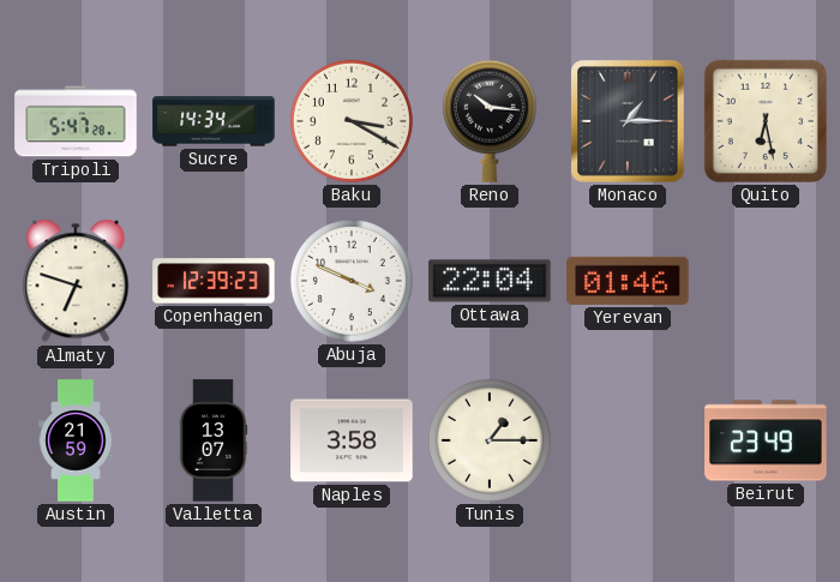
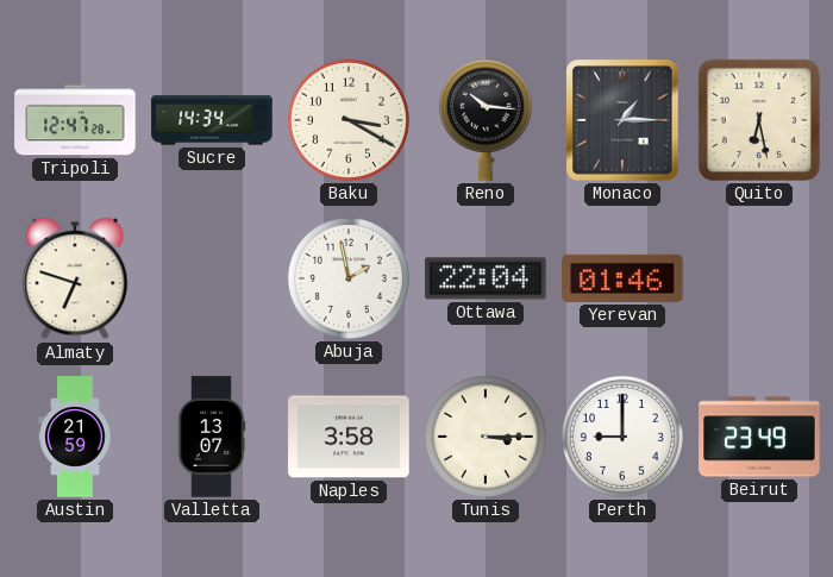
Tripoli: 5:47 -> 12:47 (75, 120)
Copenhagen: 12:39 -> none (214, 281)
Abuja: 3:49 -> 1:58 (349, 278)
Tunis: 1:15 -> 3:15 (486, 437)
Perth: none -> 9:00 (622, 437)
